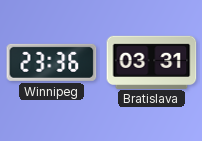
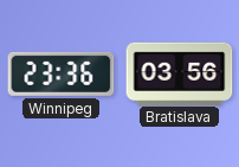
Bratislava: 03:31 -> 03:56 (180, 73)
